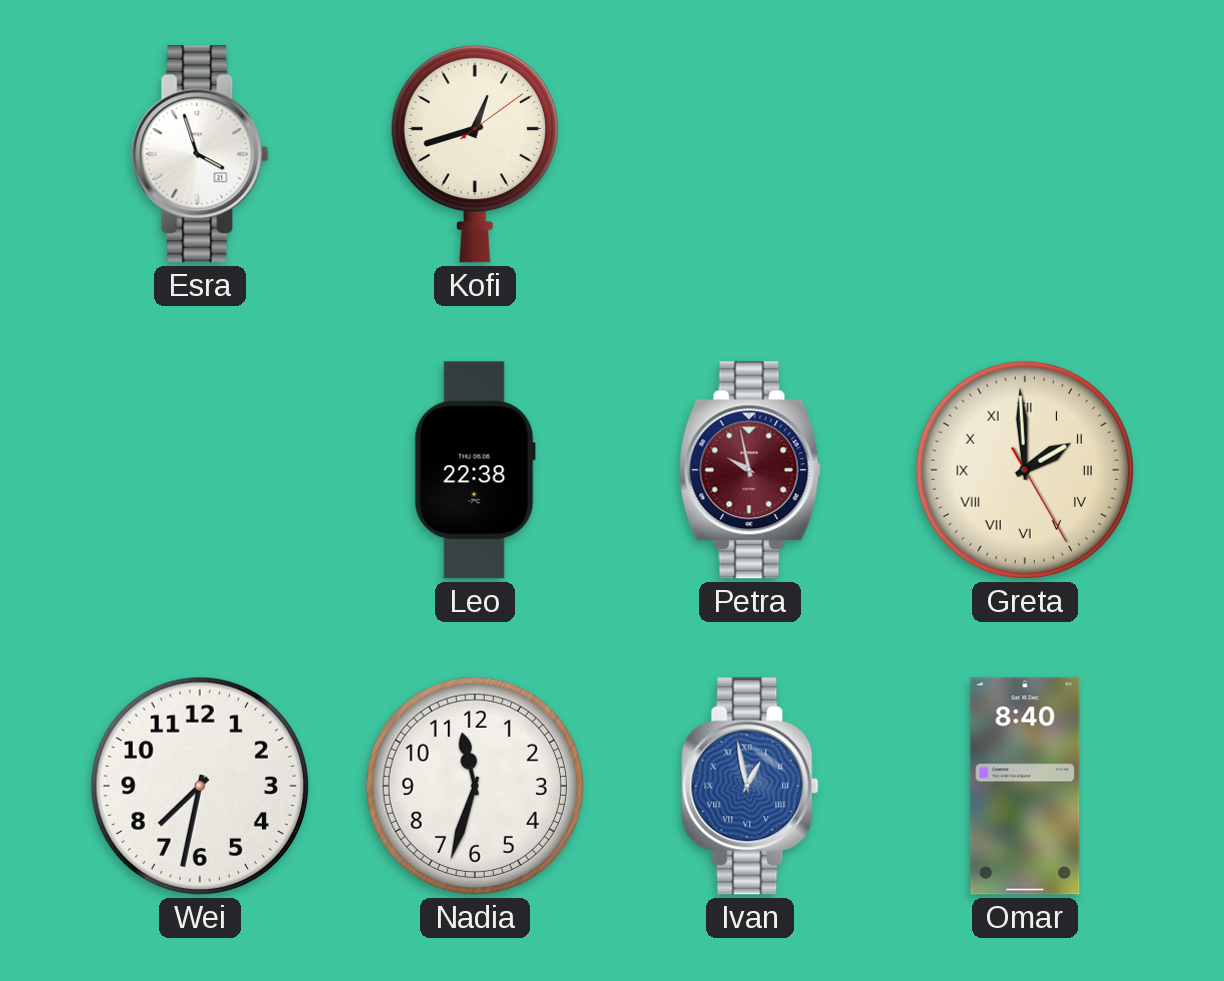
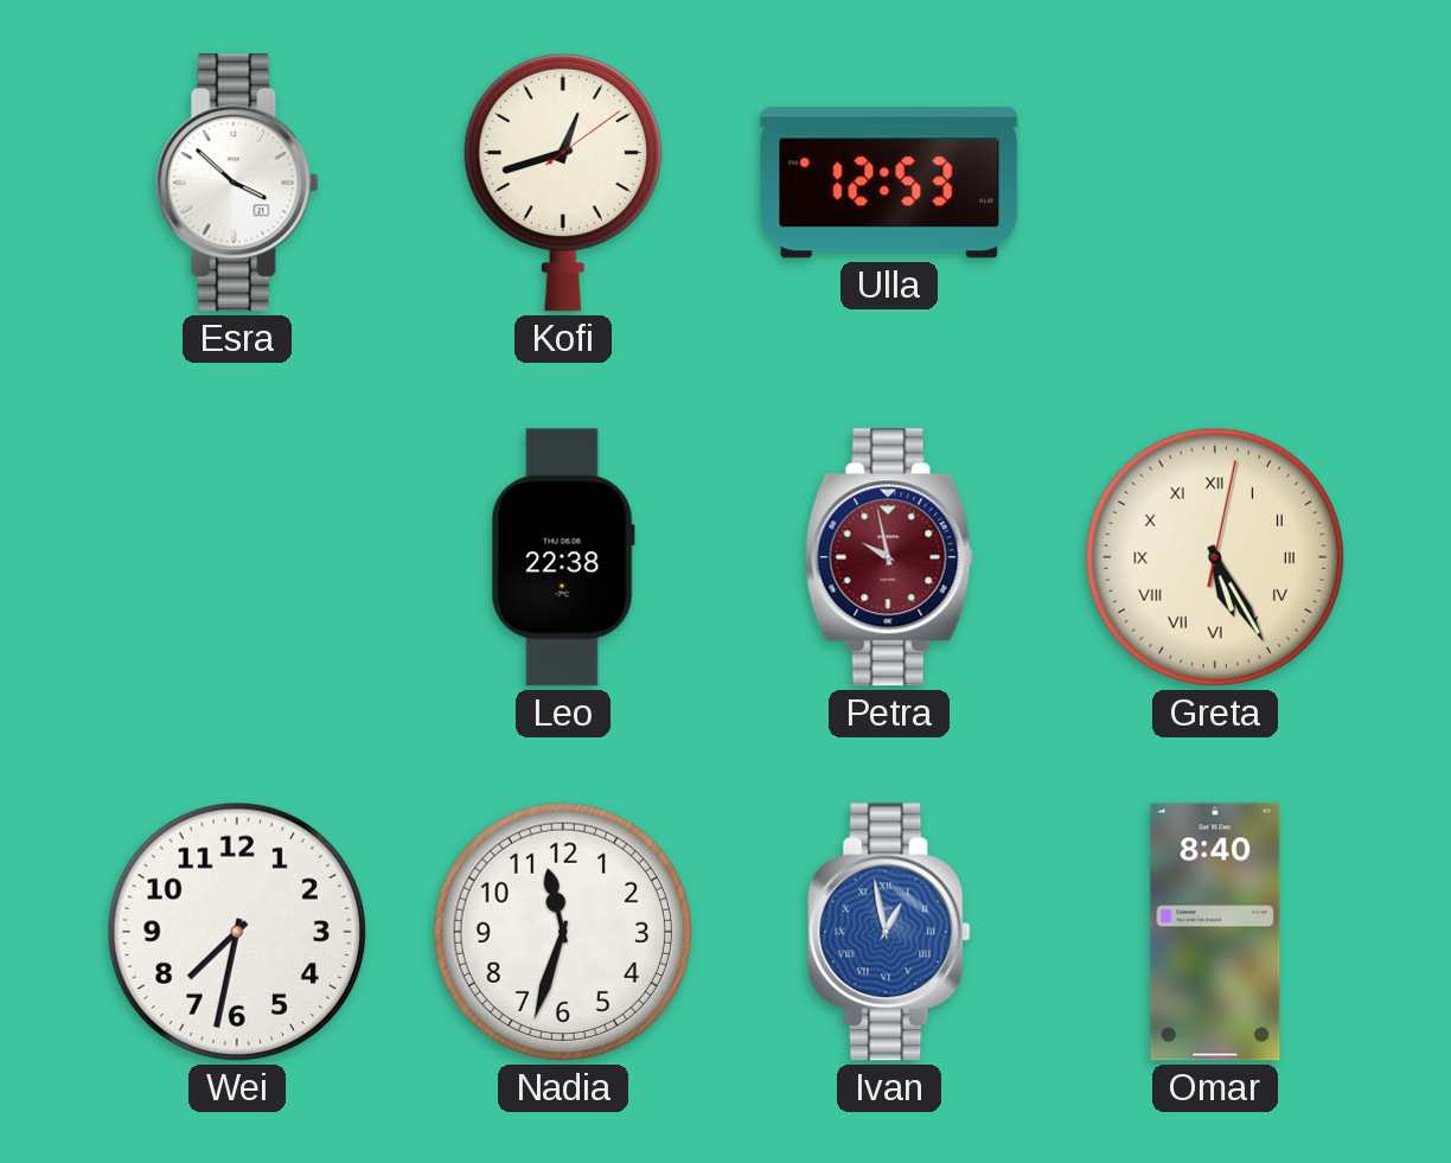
Esra: 3:57 -> 3:52 (237, 183)
Ulla: none -> 12:53 (889, 183)
Greta: 1:59 -> 5:25 (1215, 557)
